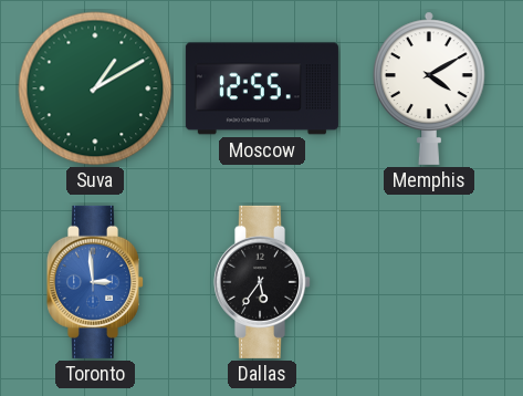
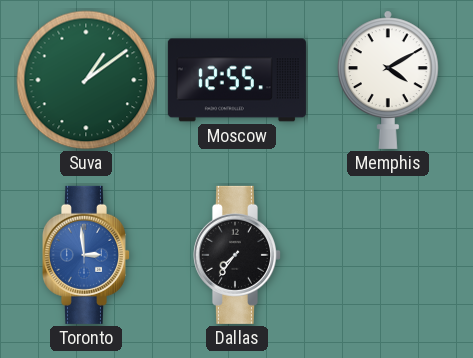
Suva: 1:10 -> 1:09 (86, 80)
Dallas: 5:36 -> 7:36 (236, 255)
